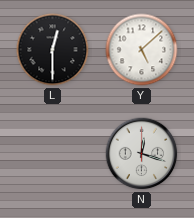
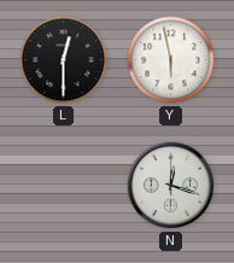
Y: 5:08 -> 5:58 (171, 60)
